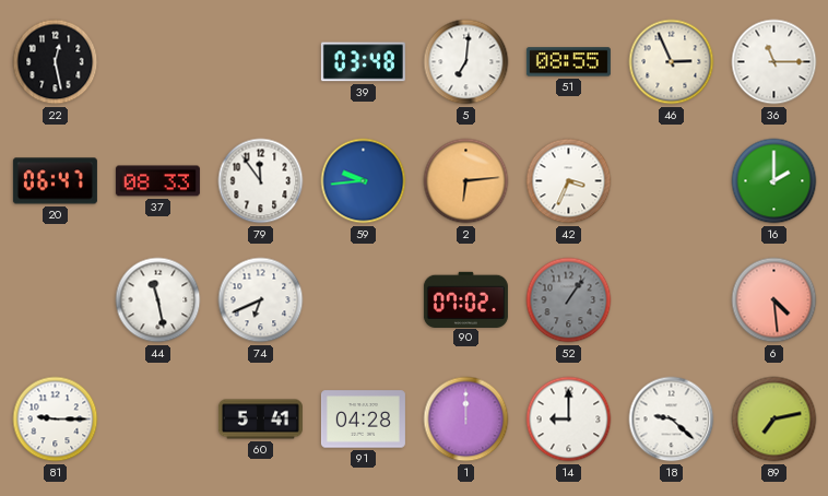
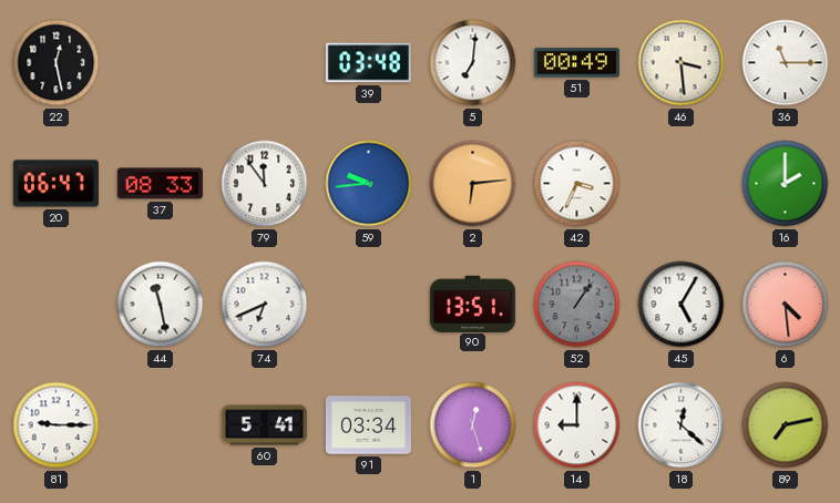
51: 08:55 -> 00:49 (576, 63)
46: 2:56 -> 3:29 (682, 63)
90: 07:02 -> 13:51 (472, 304)
45: none -> 5:05 (682, 305)
91: 04:28 -> 03:34 (368, 425)
1: 12:00 -> 12:27 (473, 425)
18: 9:22 -> 12:22 (682, 425)
